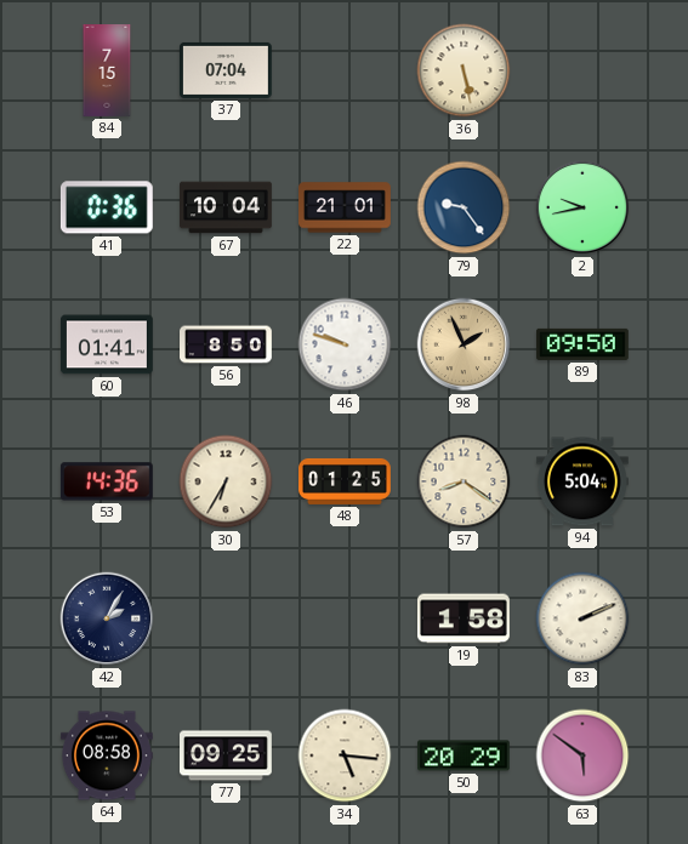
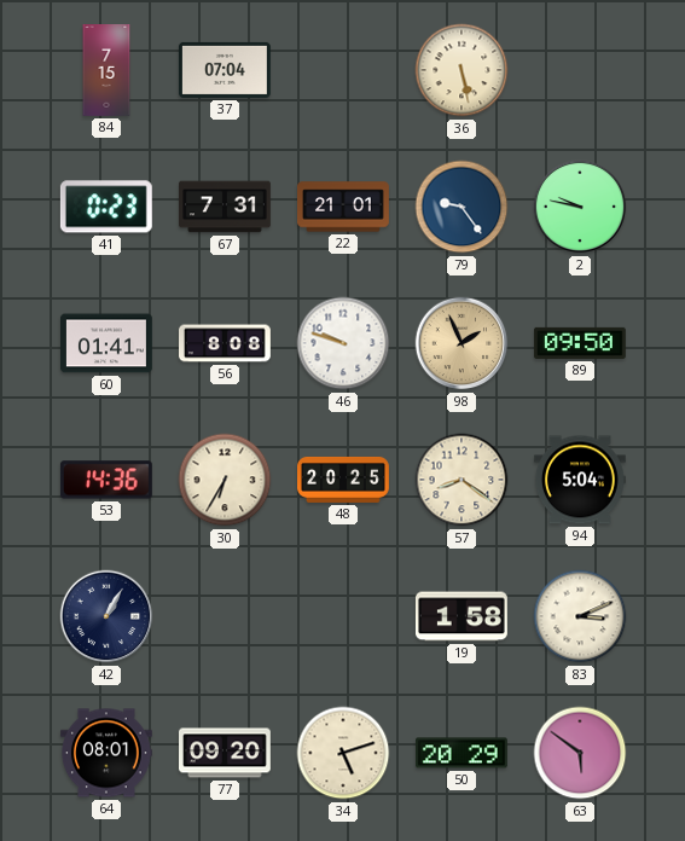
41: 0:36 -> 0:23 (106, 207)
67: 10:04 -> 7:31 (226, 207)
2: 9:43 -> 9:47 (580, 207)
56: 8:50 -> 8:08 (226, 343)
48: 01:25 -> 20:25 (344, 480)
42: 2:05 -> 1:05 (106, 616)
83: 2:11 -> 3:11 (580, 616)
64: 08:58 -> 08:01 (106, 753)
77: 09:25 -> 09:20 (226, 753)
34: 5:16 -> 5:12 (343, 753)
